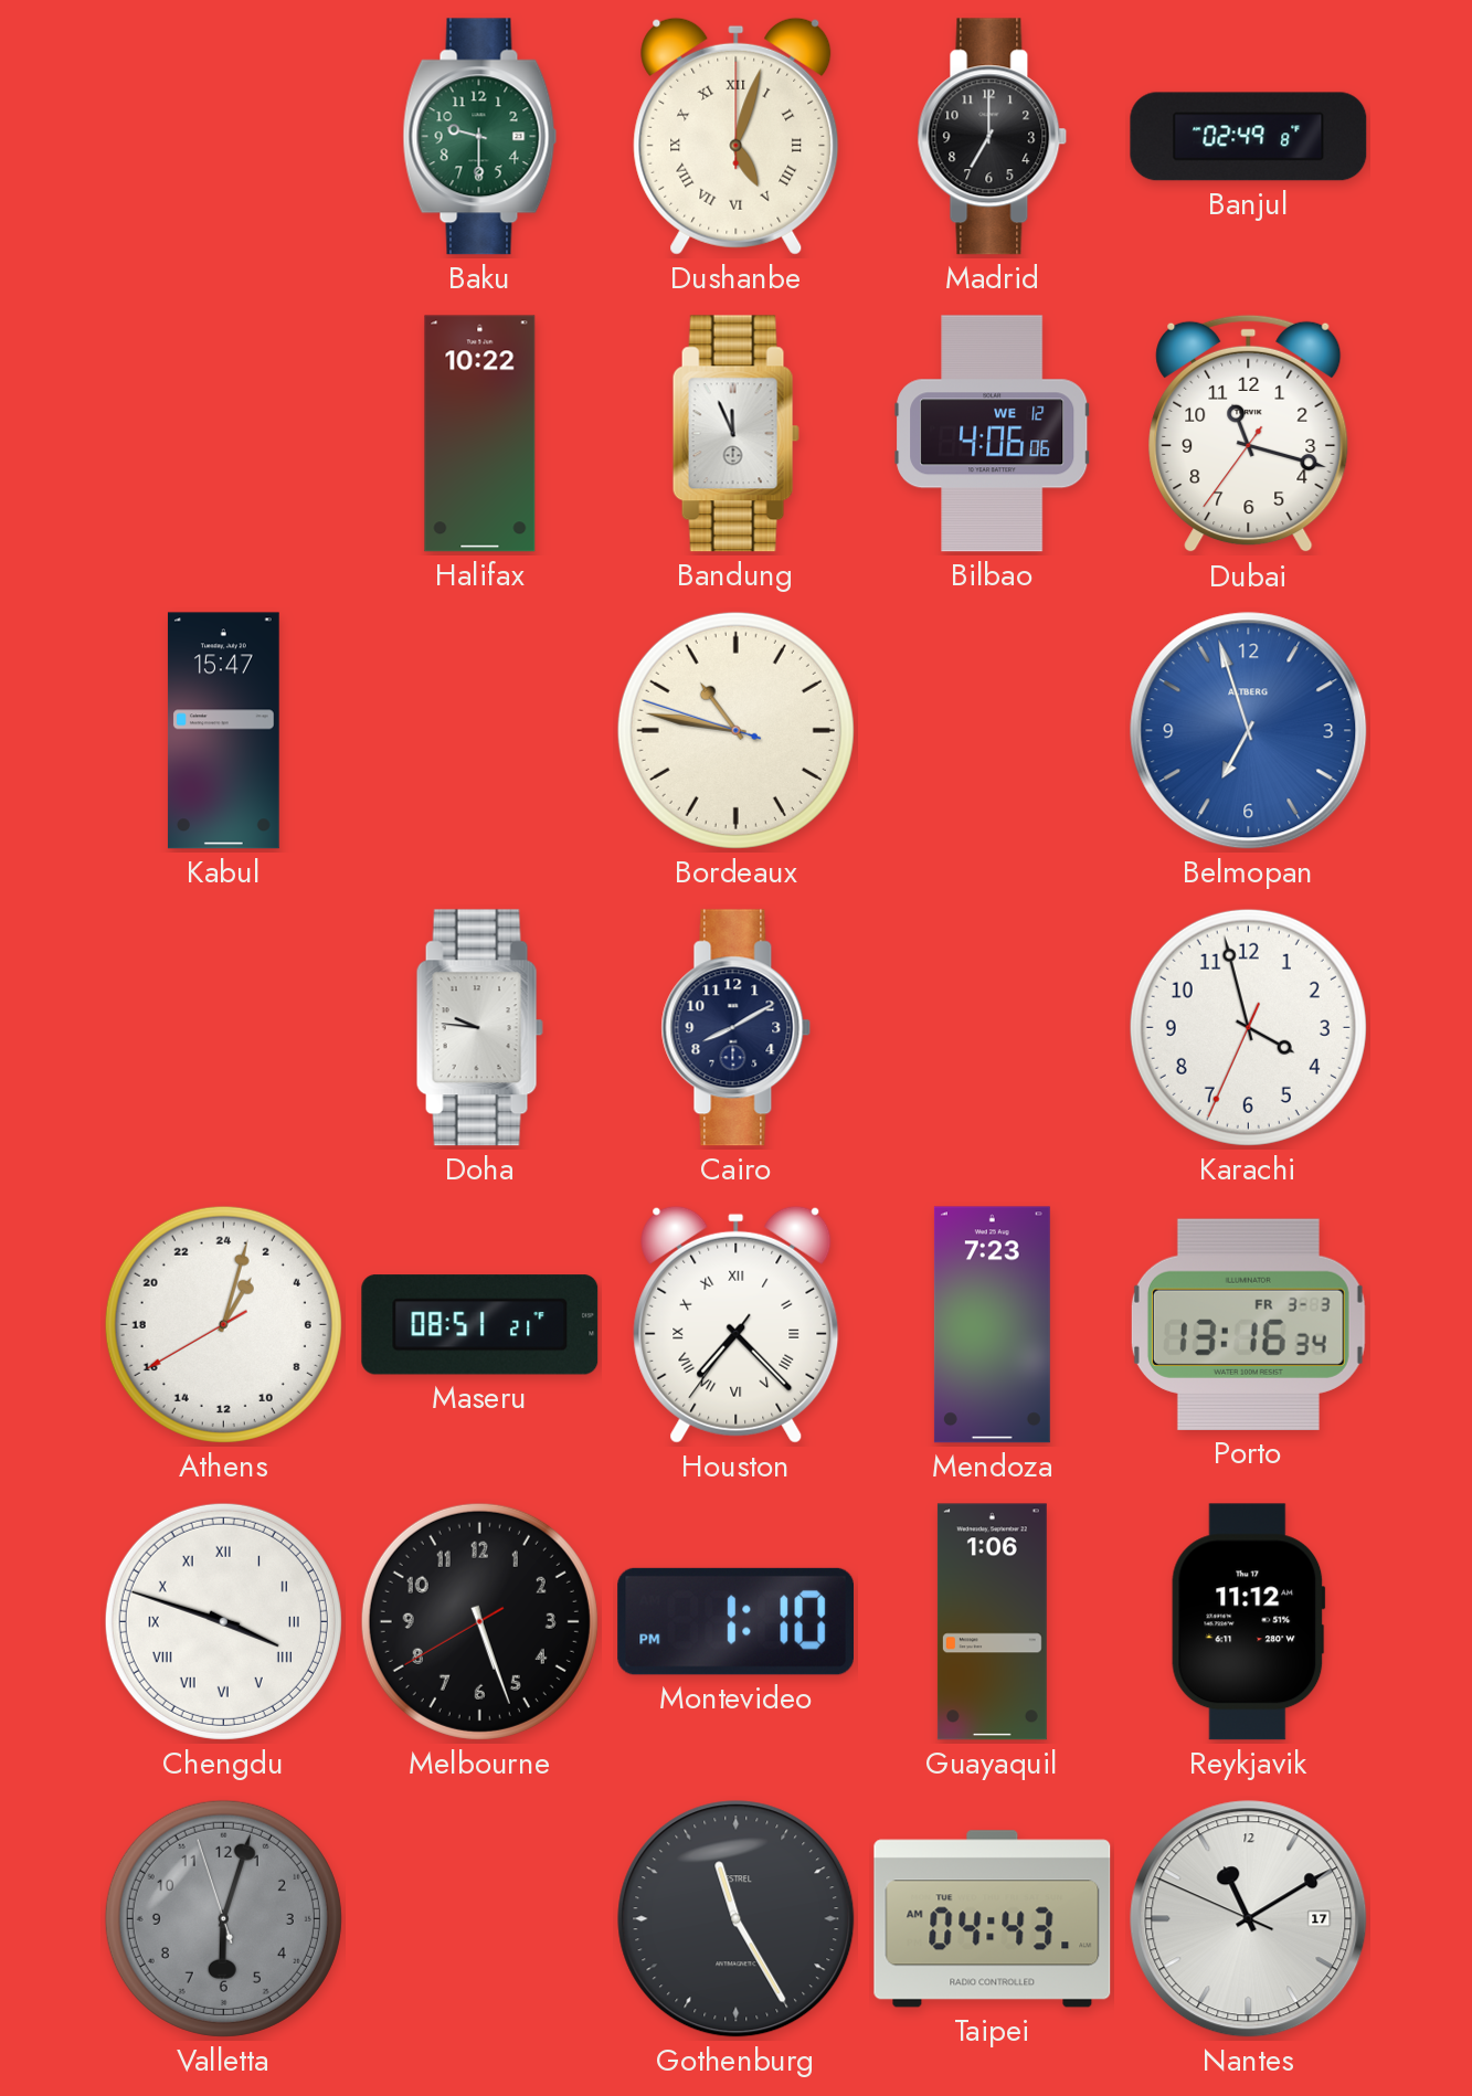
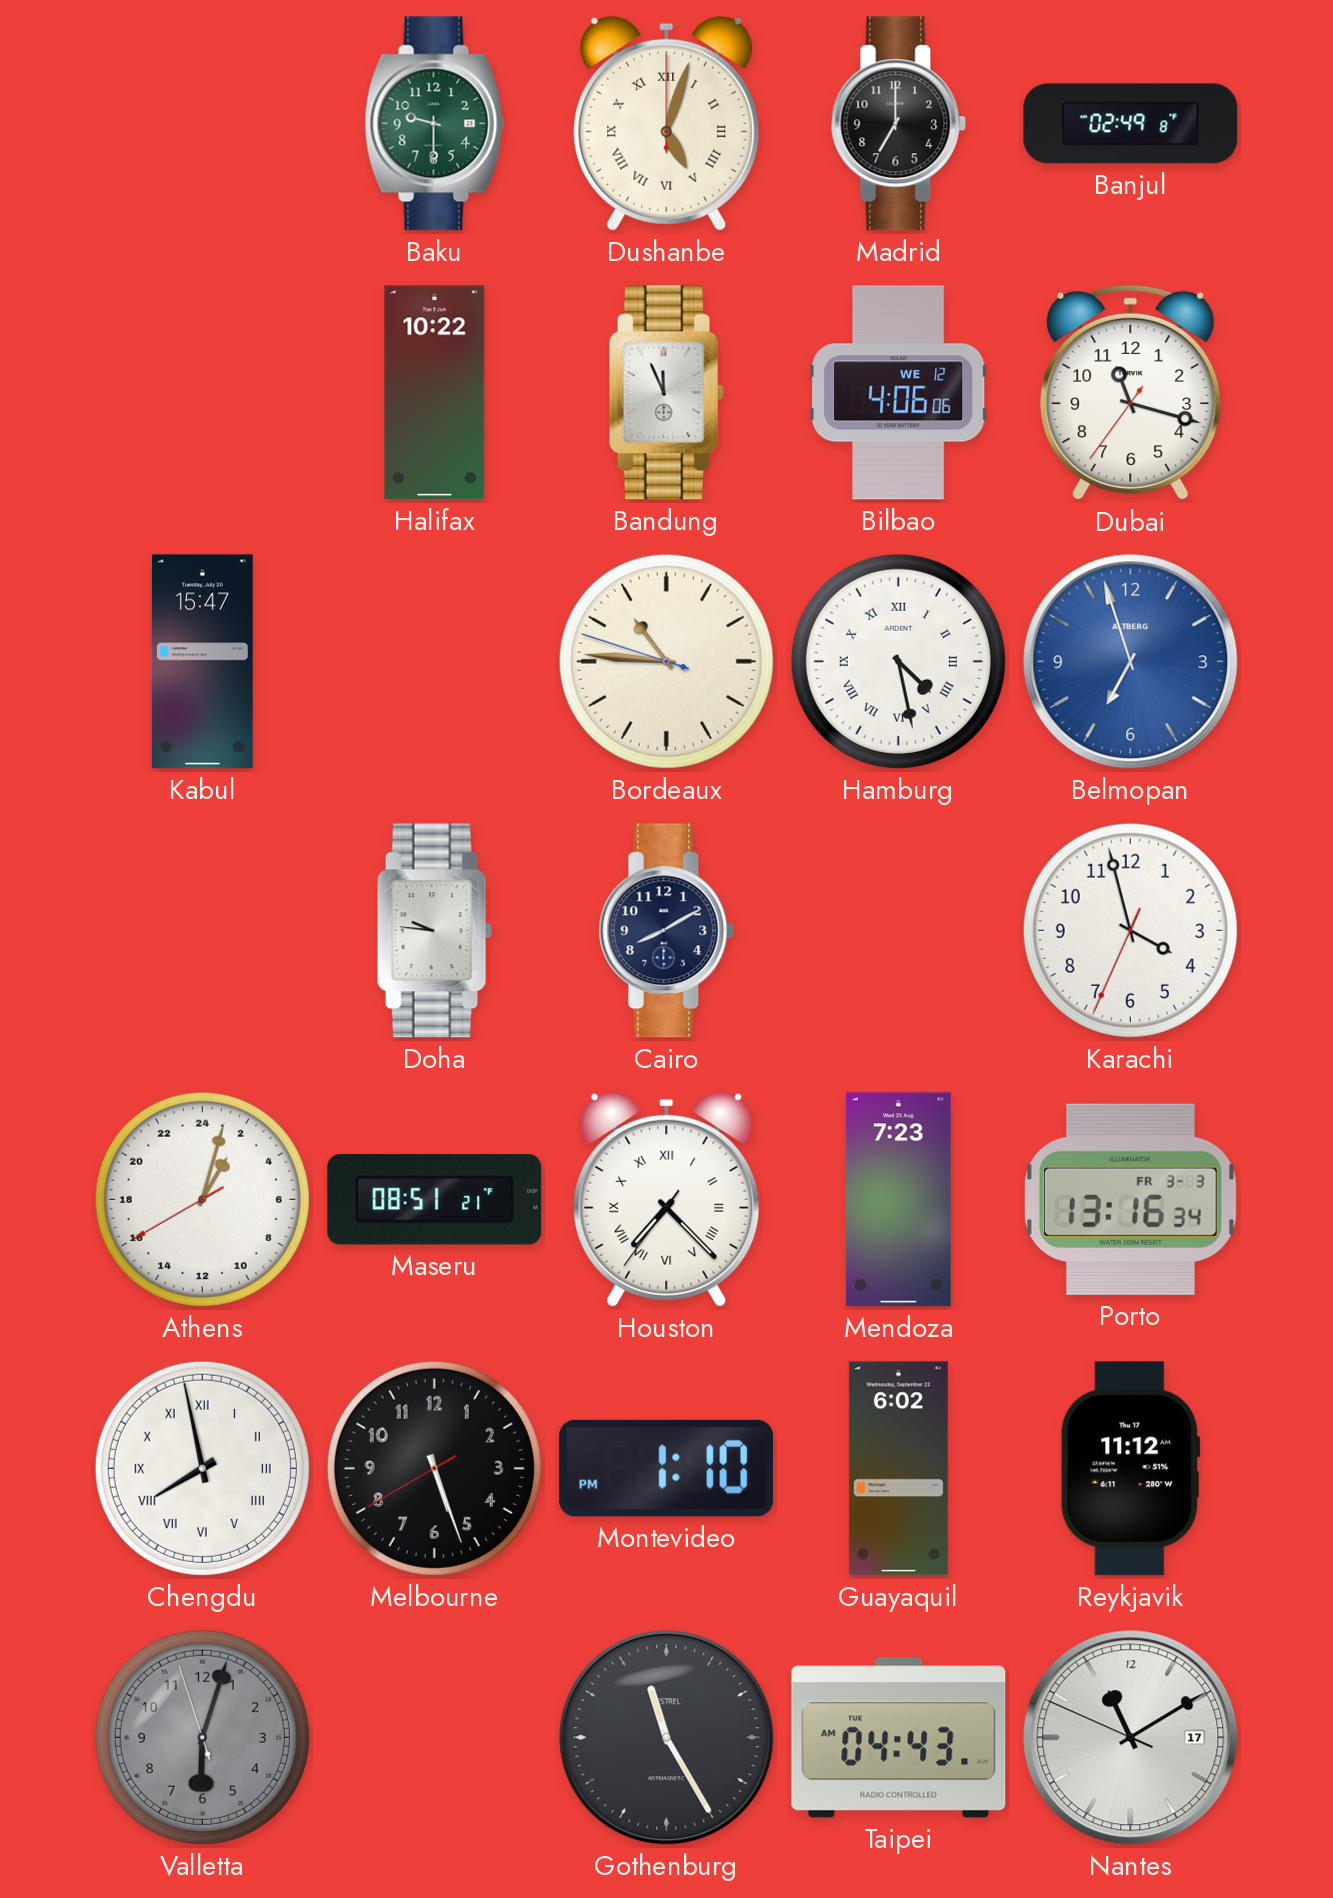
Bordeaux: 10:46 -> 10:45 (666, 661)
Hamburg: none -> 4:28 (898, 661)
Chengdu: 3:48 -> 7:58 (202, 1468)
Guayaquil: 1:06 -> 6:02 (898, 1469)
